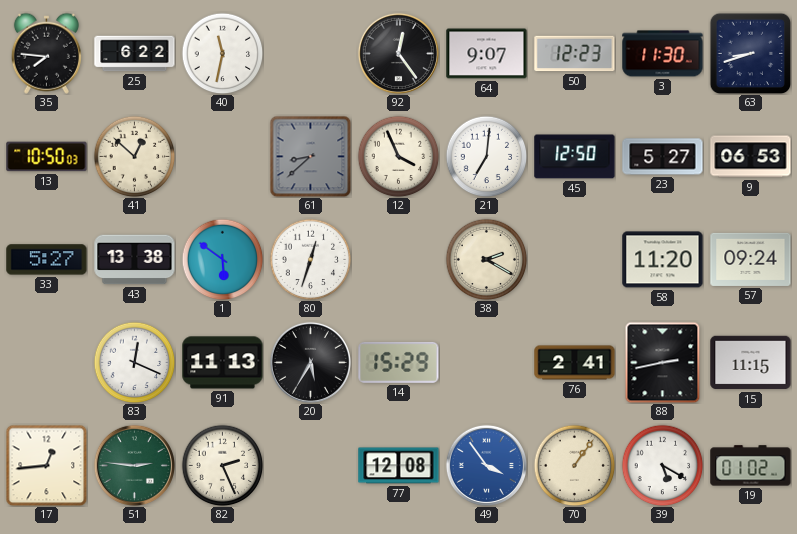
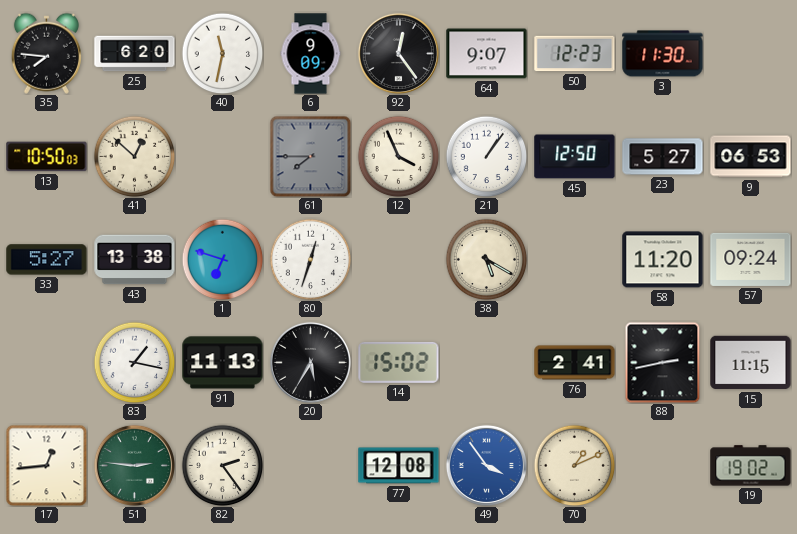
25: 6:22 -> 6:20 (135, 54)
6: none -> 9:09 (311, 54)
63: 8:42 -> none (750, 53)
61: 8:38 -> 7:45 (310, 156)
21: 7:01 -> 1:06 (486, 156)
1: 5:51 -> 6:48 (222, 259)
38: 2:20 -> 5:20 (486, 259)
83: 12:19 -> 1:17 (134, 362)
14: 15:29 -> 15:02 (399, 362)
82: 2:26 -> 2:24 (222, 465)
70: 1:06 -> 1:11 (574, 465)
39: 5:20 -> none (662, 465)
19: 01:02 -> 19:02 (751, 466)
